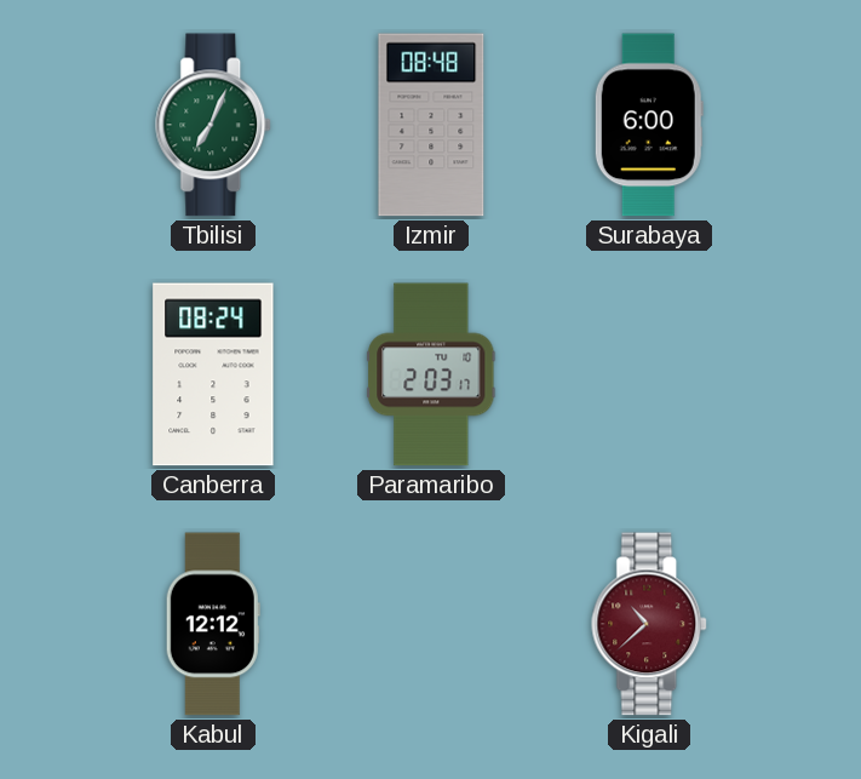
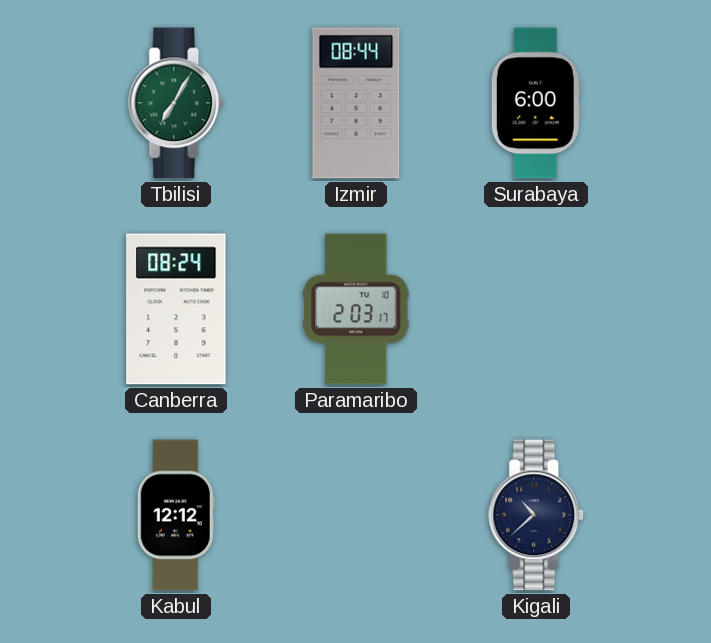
Tbilisi: 7:04 -> 7:05 (177, 103)
Izmir: 08:48 -> 08:44 (356, 103)
Kigali dial: burgundy -> navy (537, 515)
